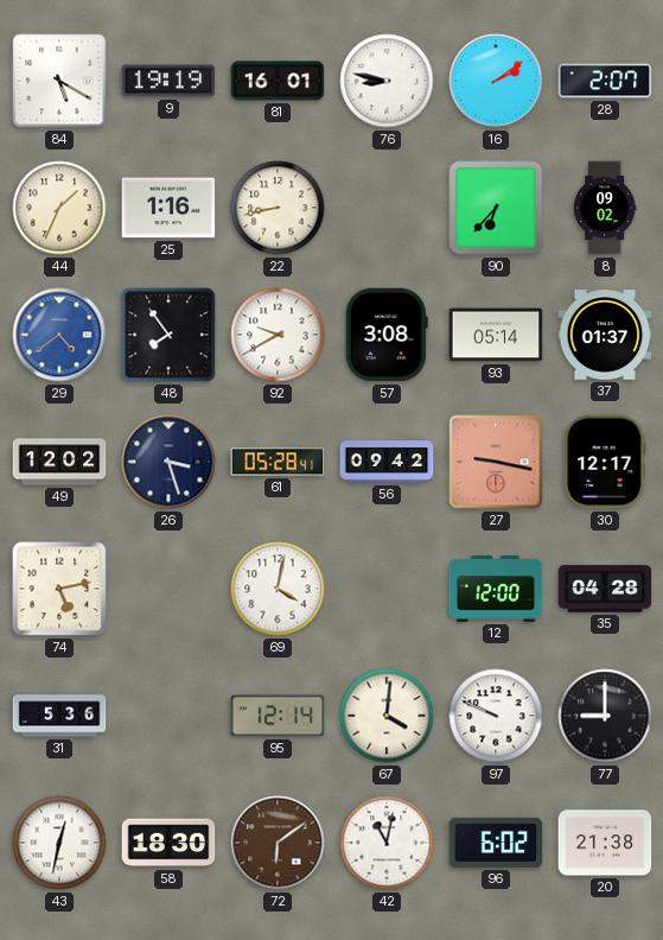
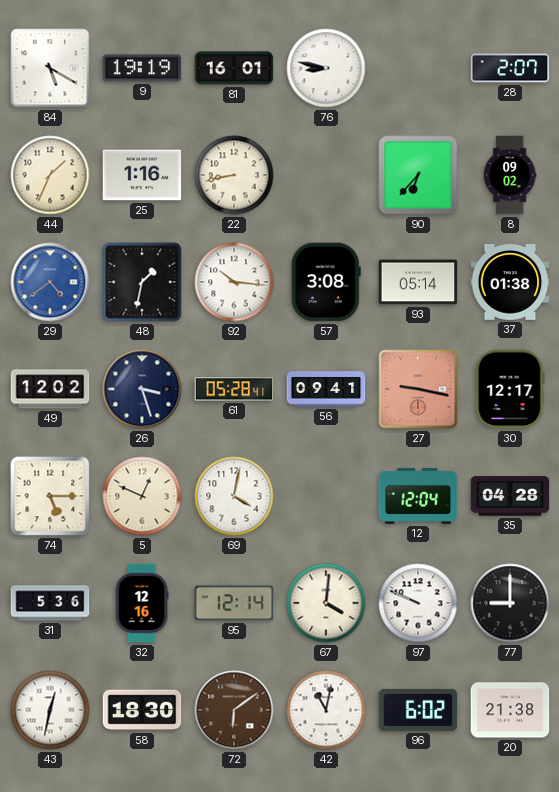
16: 2:09 -> none (496, 81)
48: 7:54 -> 1:32 (142, 282)
92: 9:40 -> 10:16 (234, 282)
37: 01:37 -> 01:38 (510, 282)
56: 09:42 -> 09:41 (326, 389)
74: 5:13 -> 5:15 (50, 496)
5: none -> 12:49 (142, 496)
12: 12:00 -> 12:04 (418, 496)
32: none -> 12:16 (142, 603)
